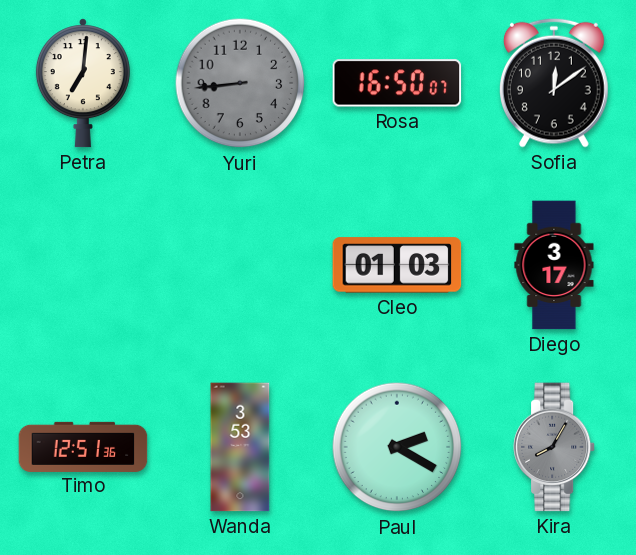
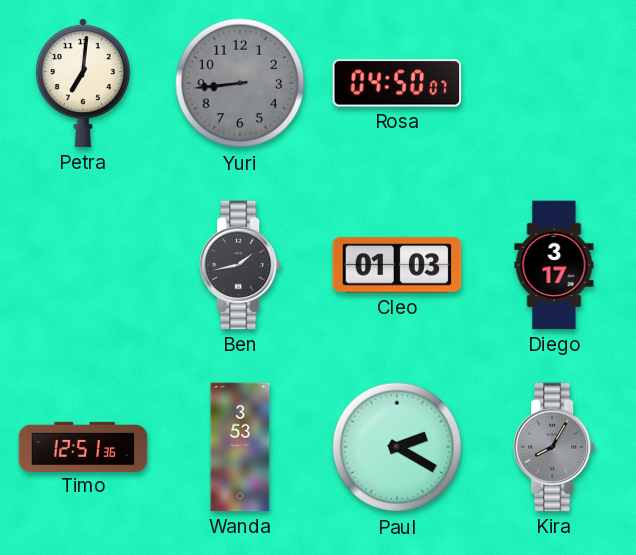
Rosa: 16:50 -> 04:50 (397, 83)
Sofia: 12:09 -> none (554, 83)
Ben: none -> 1:43 (240, 265)
